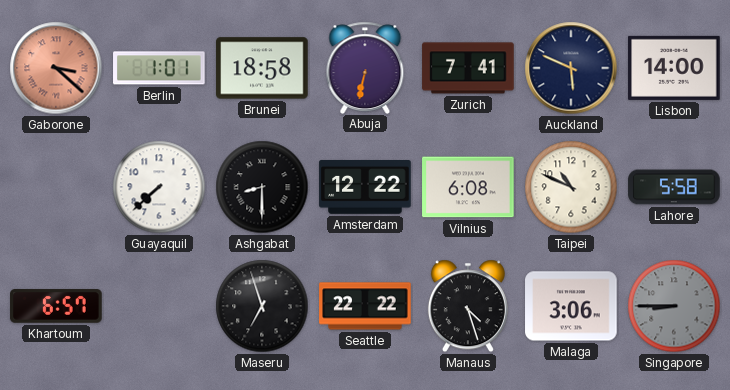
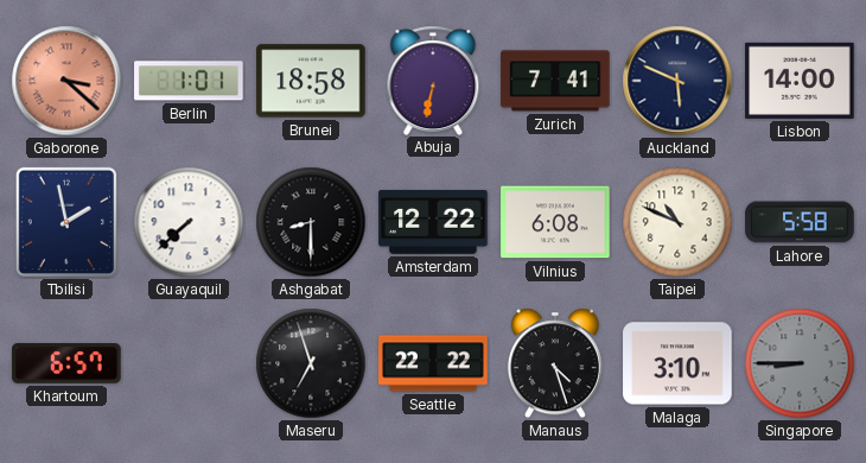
Tbilisi: none -> 1:58 (66, 222)
Malaga: 3:06 -> 3:10 (677, 363)
